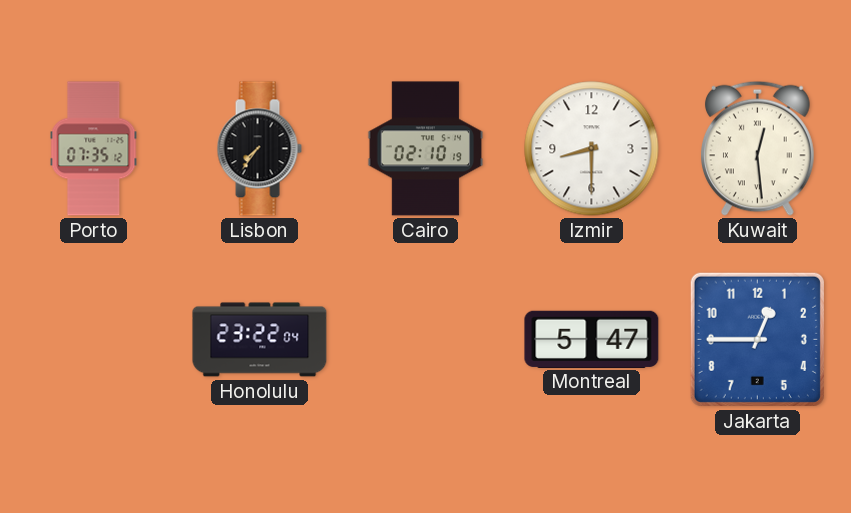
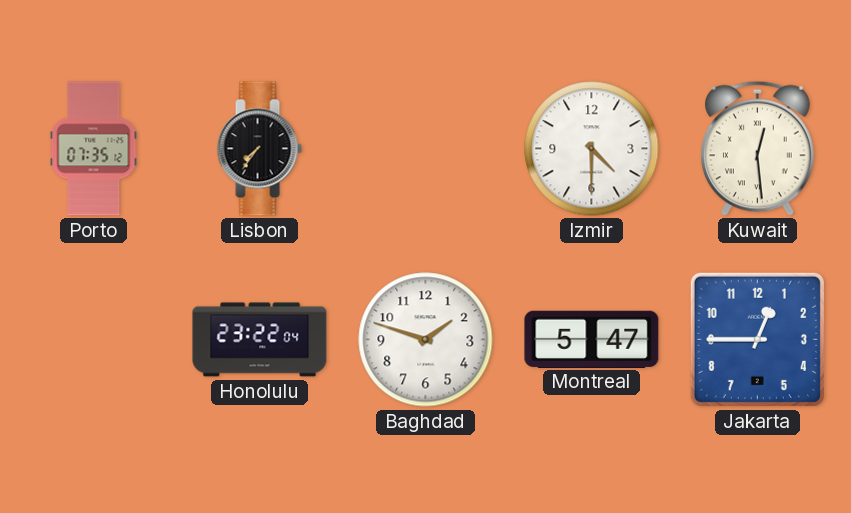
Cairo: 02:10 -> none (426, 149)
Izmir: 8:30 -> 4:30 (592, 149)
Baghdad: none -> 1:48 (426, 340)
